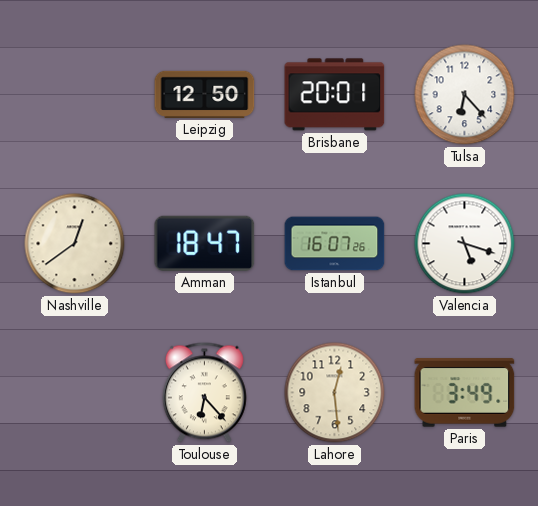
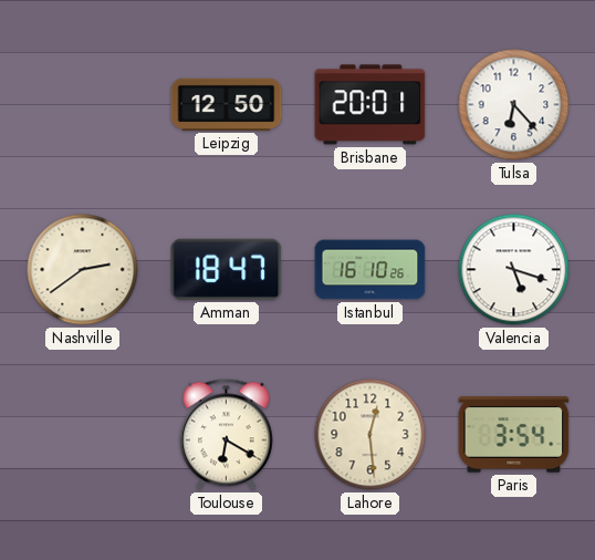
Nashville: 12:39 -> 2:39 (83, 270)
Istanbul: 16:07 -> 16:10 (370, 270)
Toulouse: 6:23 -> 6:20 (226, 435)
Paris: 3:49 -> 3:54 (514, 435)
